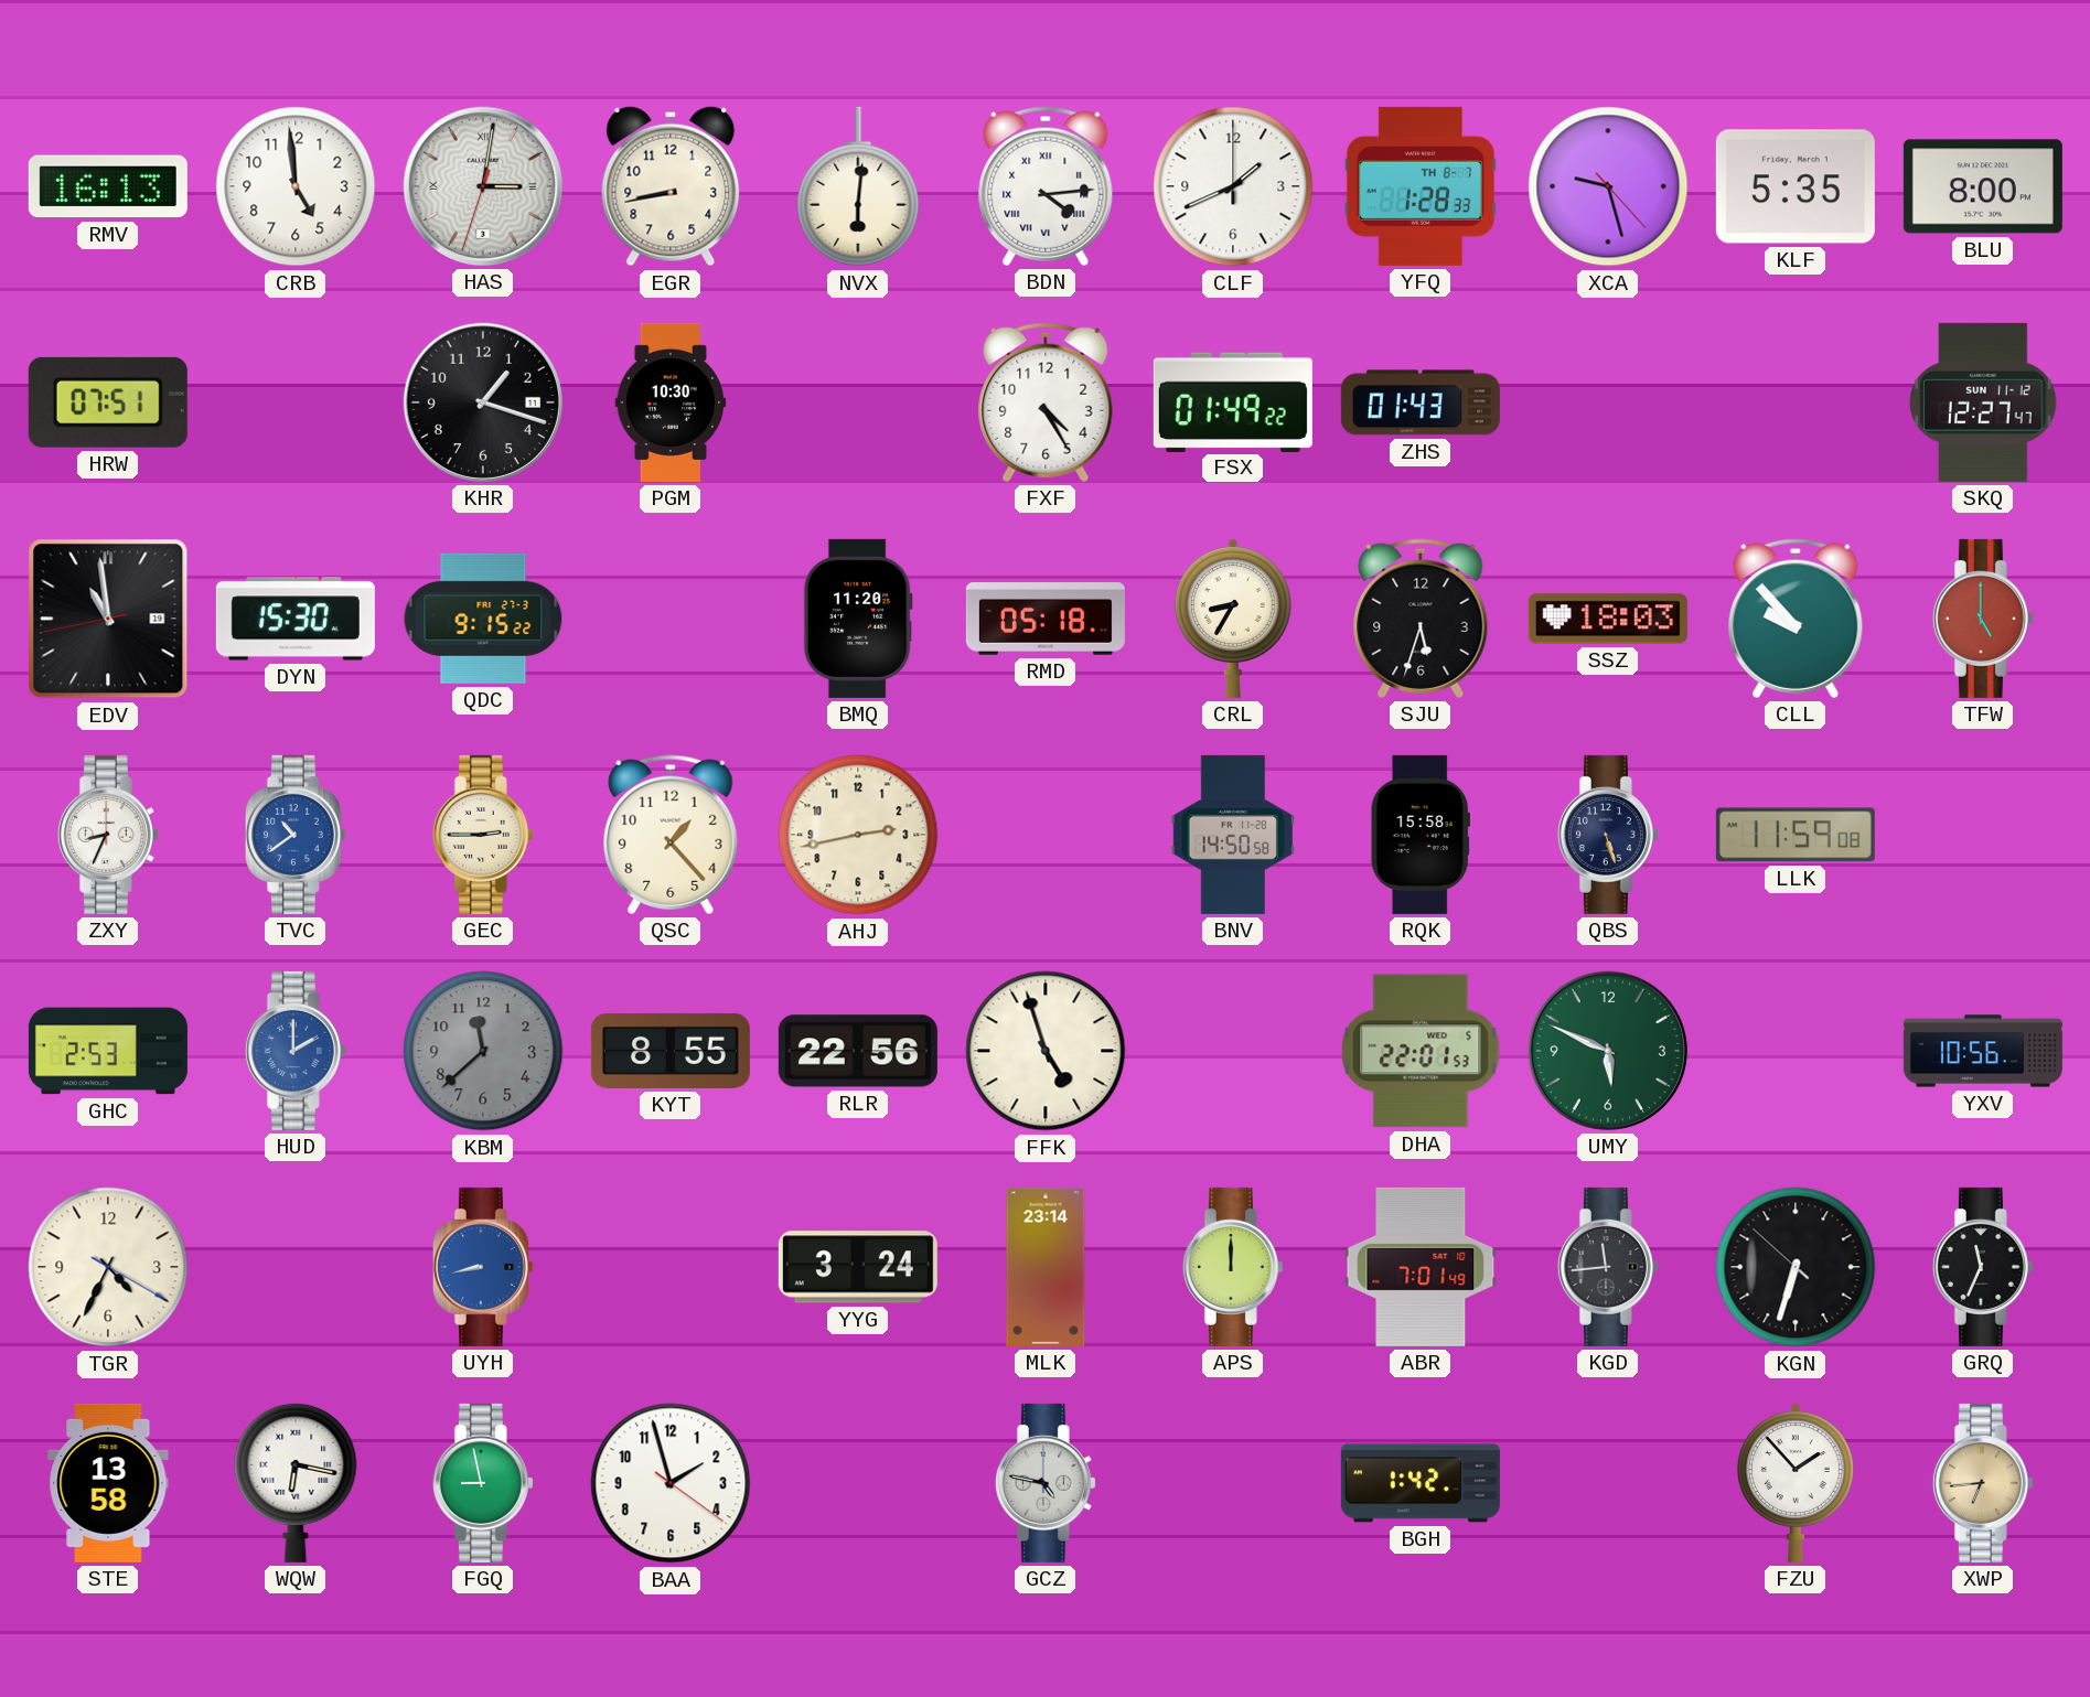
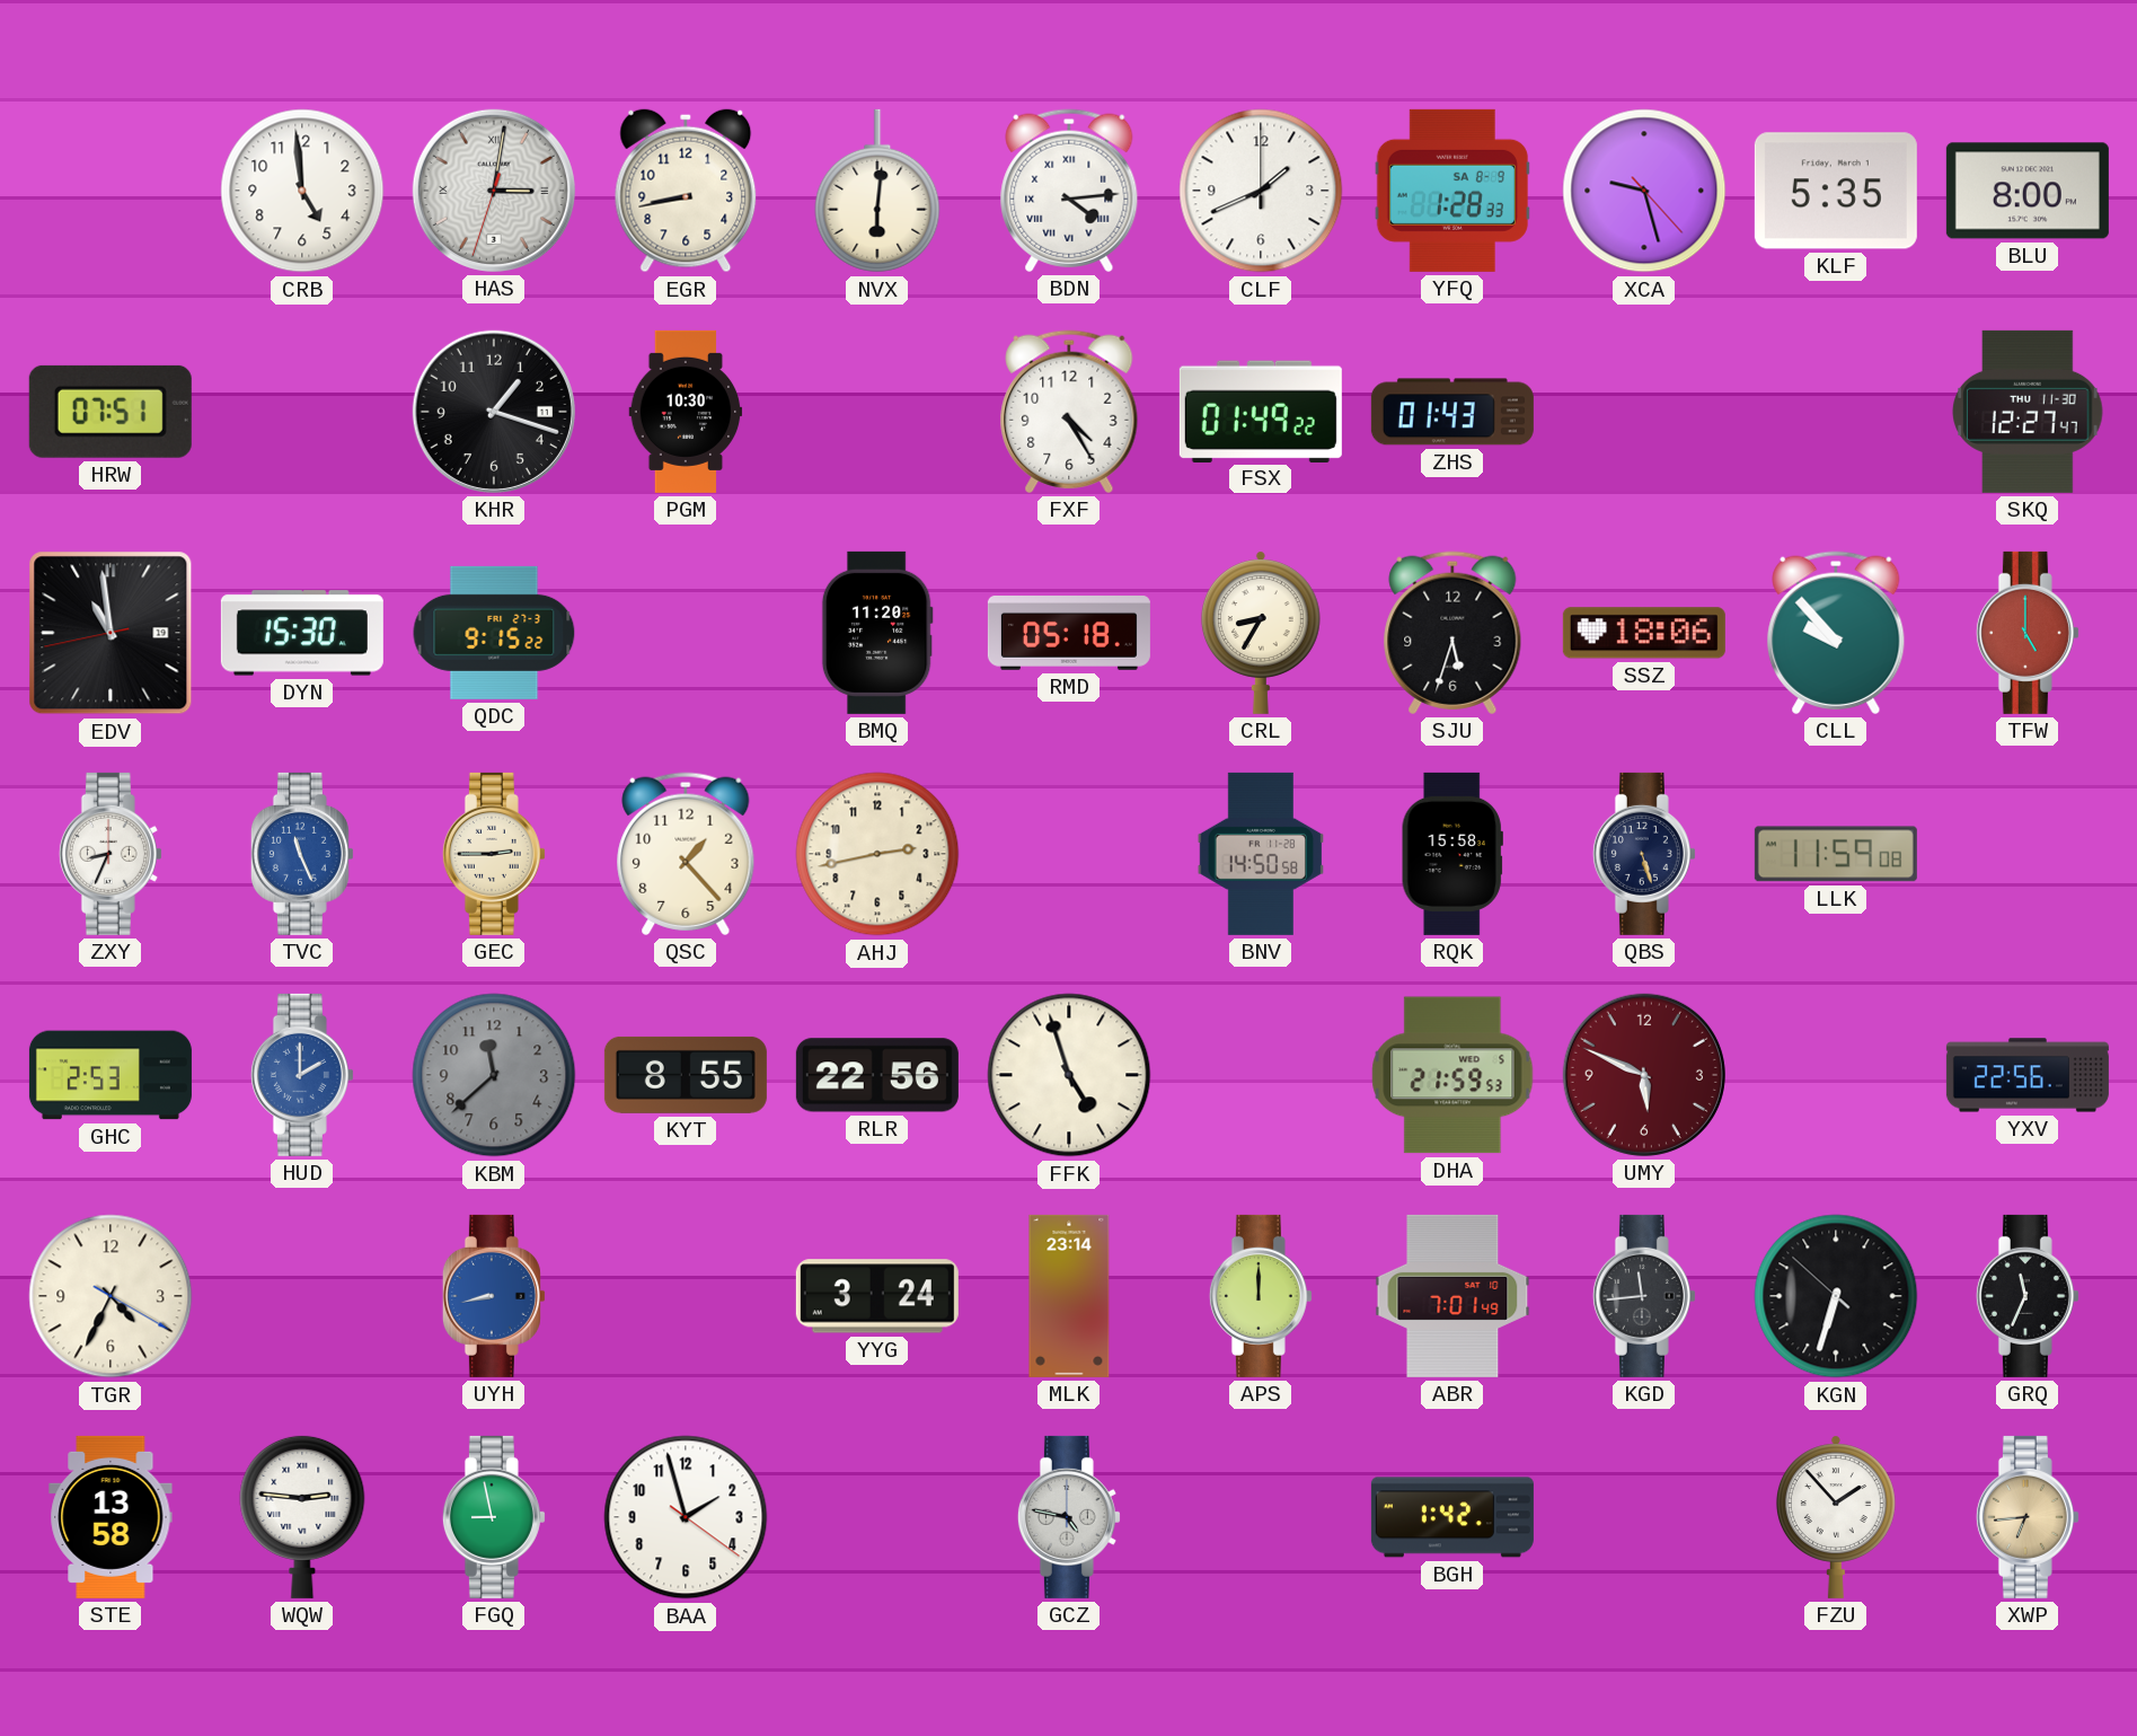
RMV: 16:13 -> none (108, 186)
YFQ date: TH 8-7 -> SA 8-9 (1452, 191)
SKQ date: SUN 11-12 -> THU 11-30 (2028, 412)
SSZ: 18:03 -> 18:06 (1644, 633)
TVC: 10:39 -> 11:26 (302, 854)
DHA: 22:01 -> 21:59 (1452, 1075)
UMY dial: green -> burgundy (1644, 1075)
YXV: 10:56 -> 22:56 (2028, 1075)
WQW: 6:17 -> 2:46 (302, 1516)
